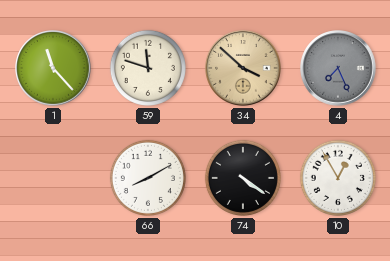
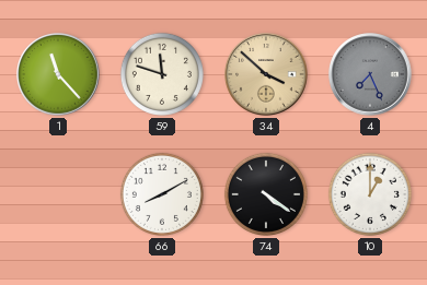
10: 12:55 -> 1:00 (370, 194)
